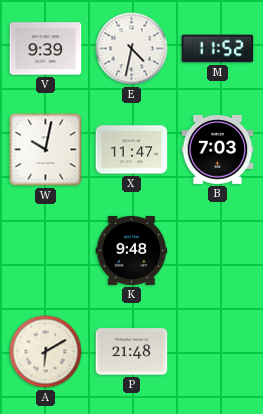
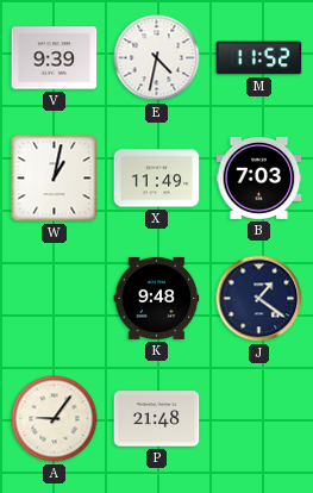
W: 10:02 -> 1:02 (55, 179)
X: 11:47 -> 11:49 (157, 179)
J: none -> 1:21 (259, 299)
A: 6:10 -> 9:06 (55, 419)
